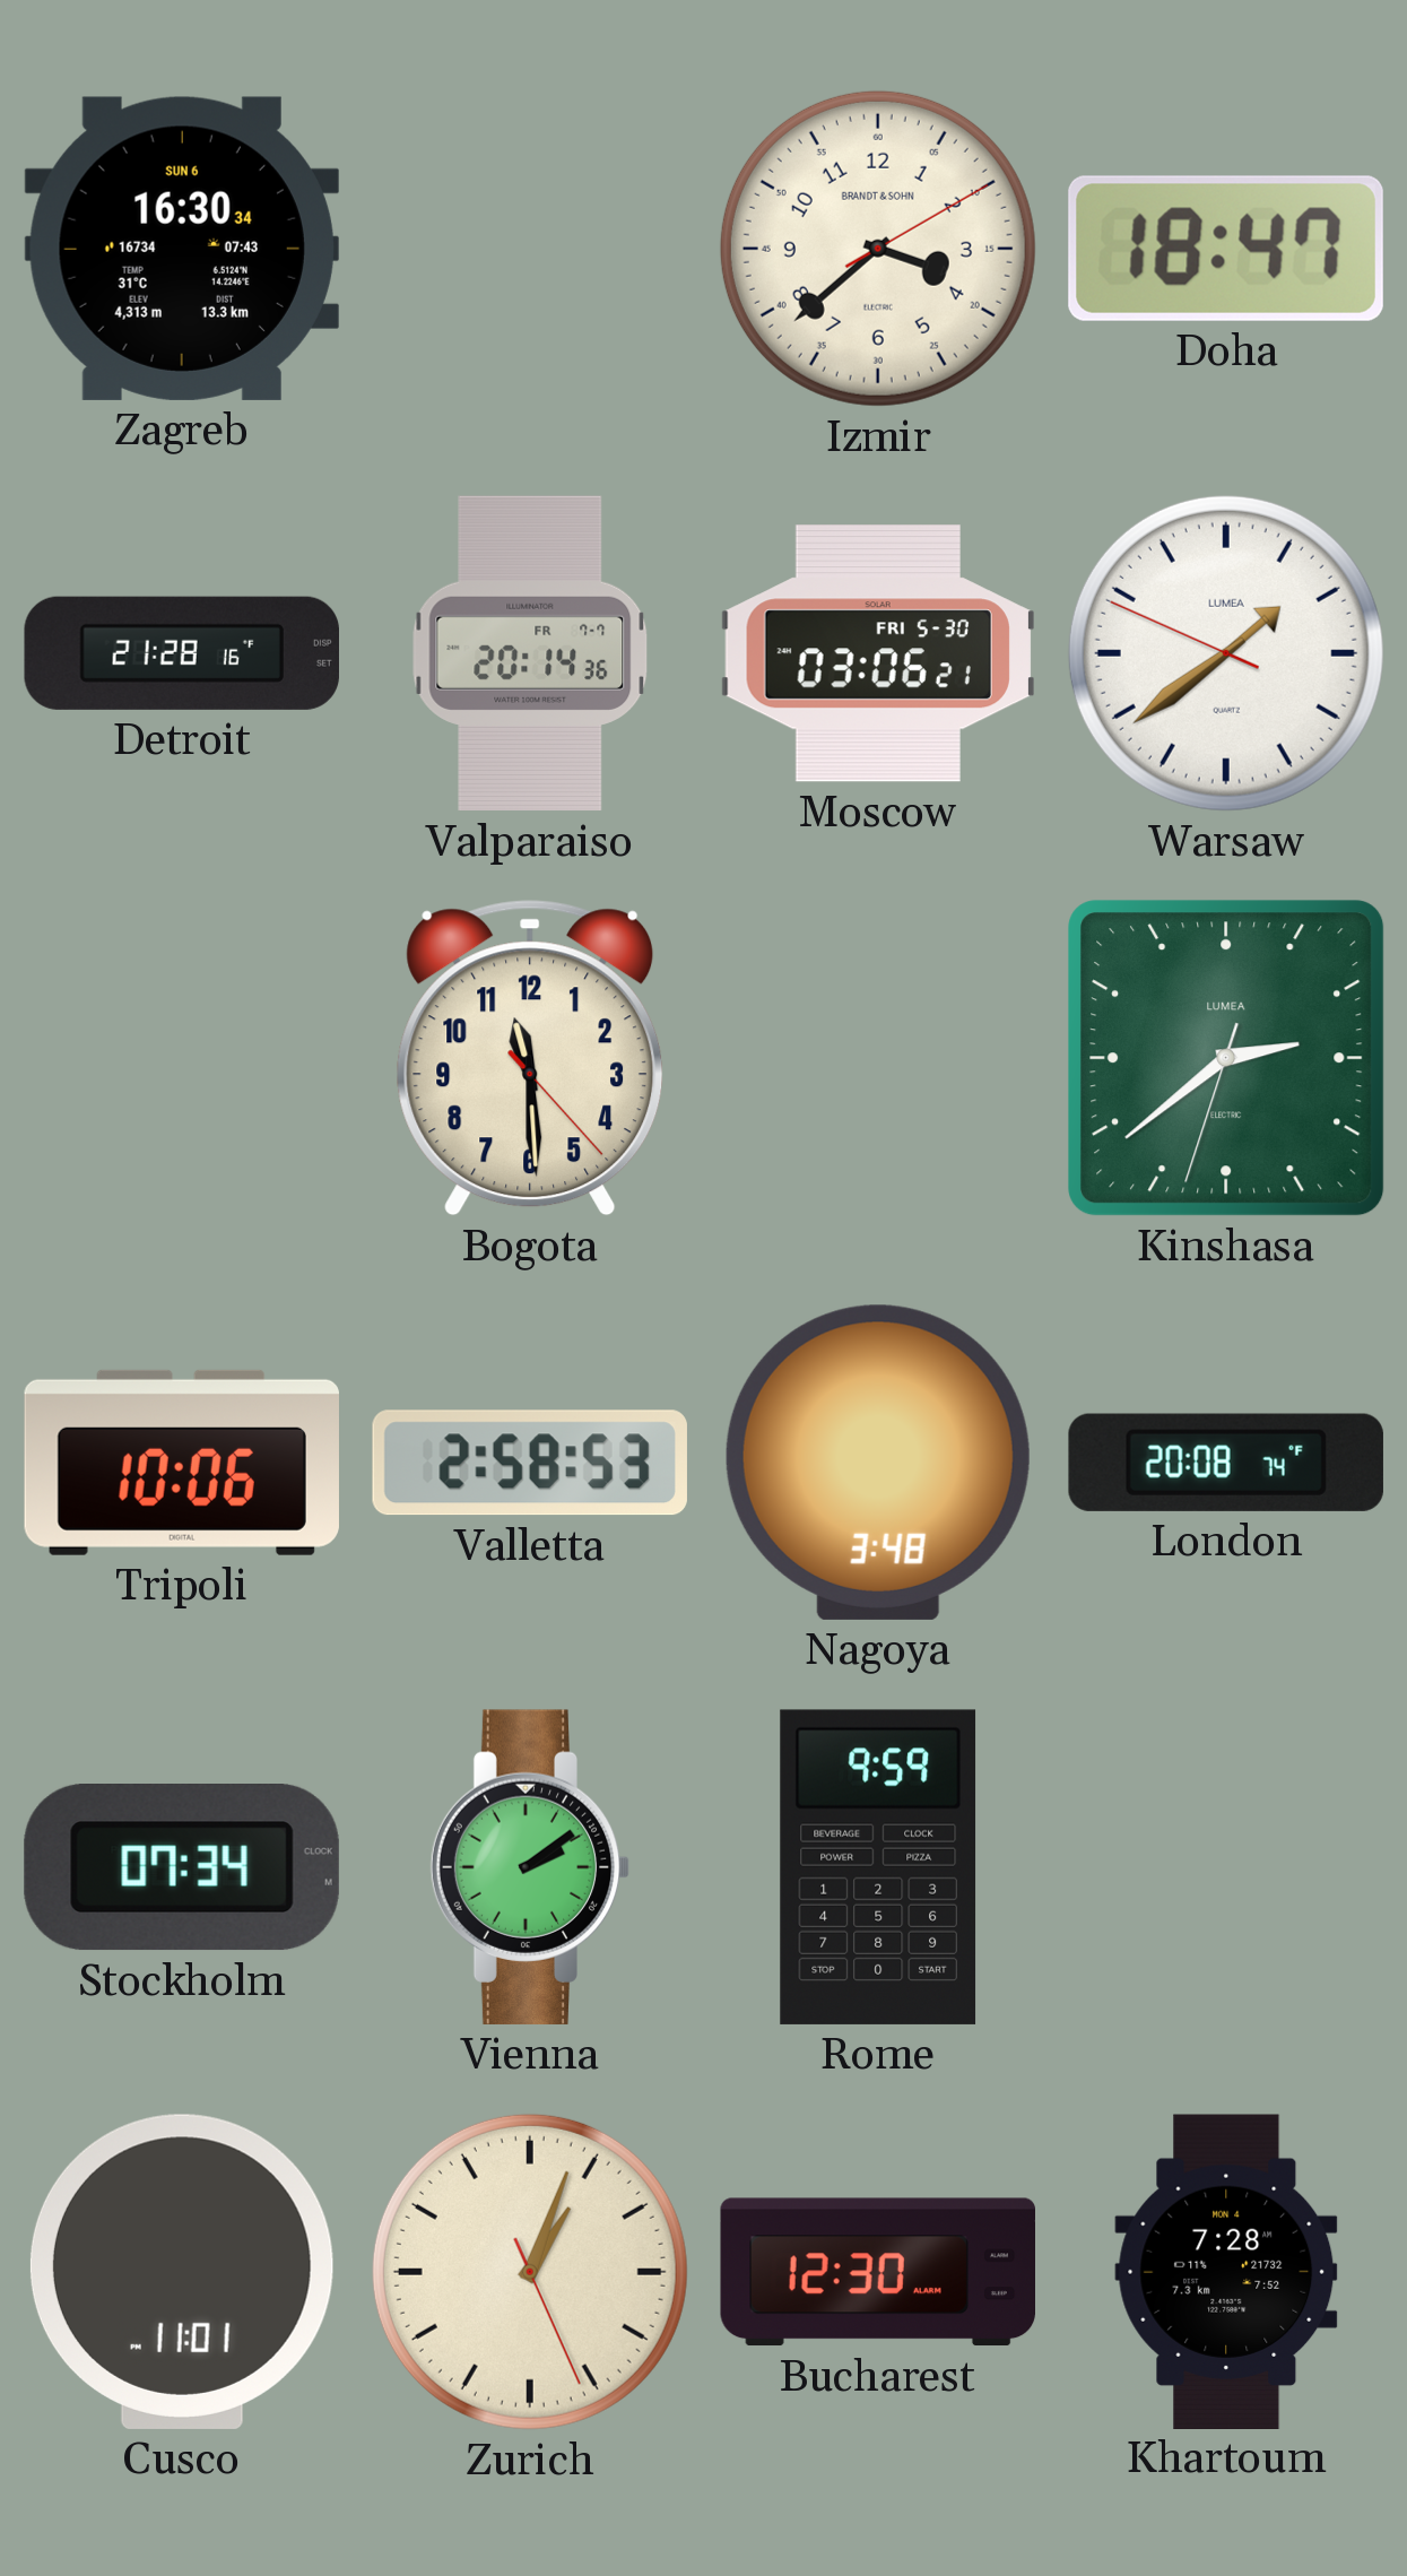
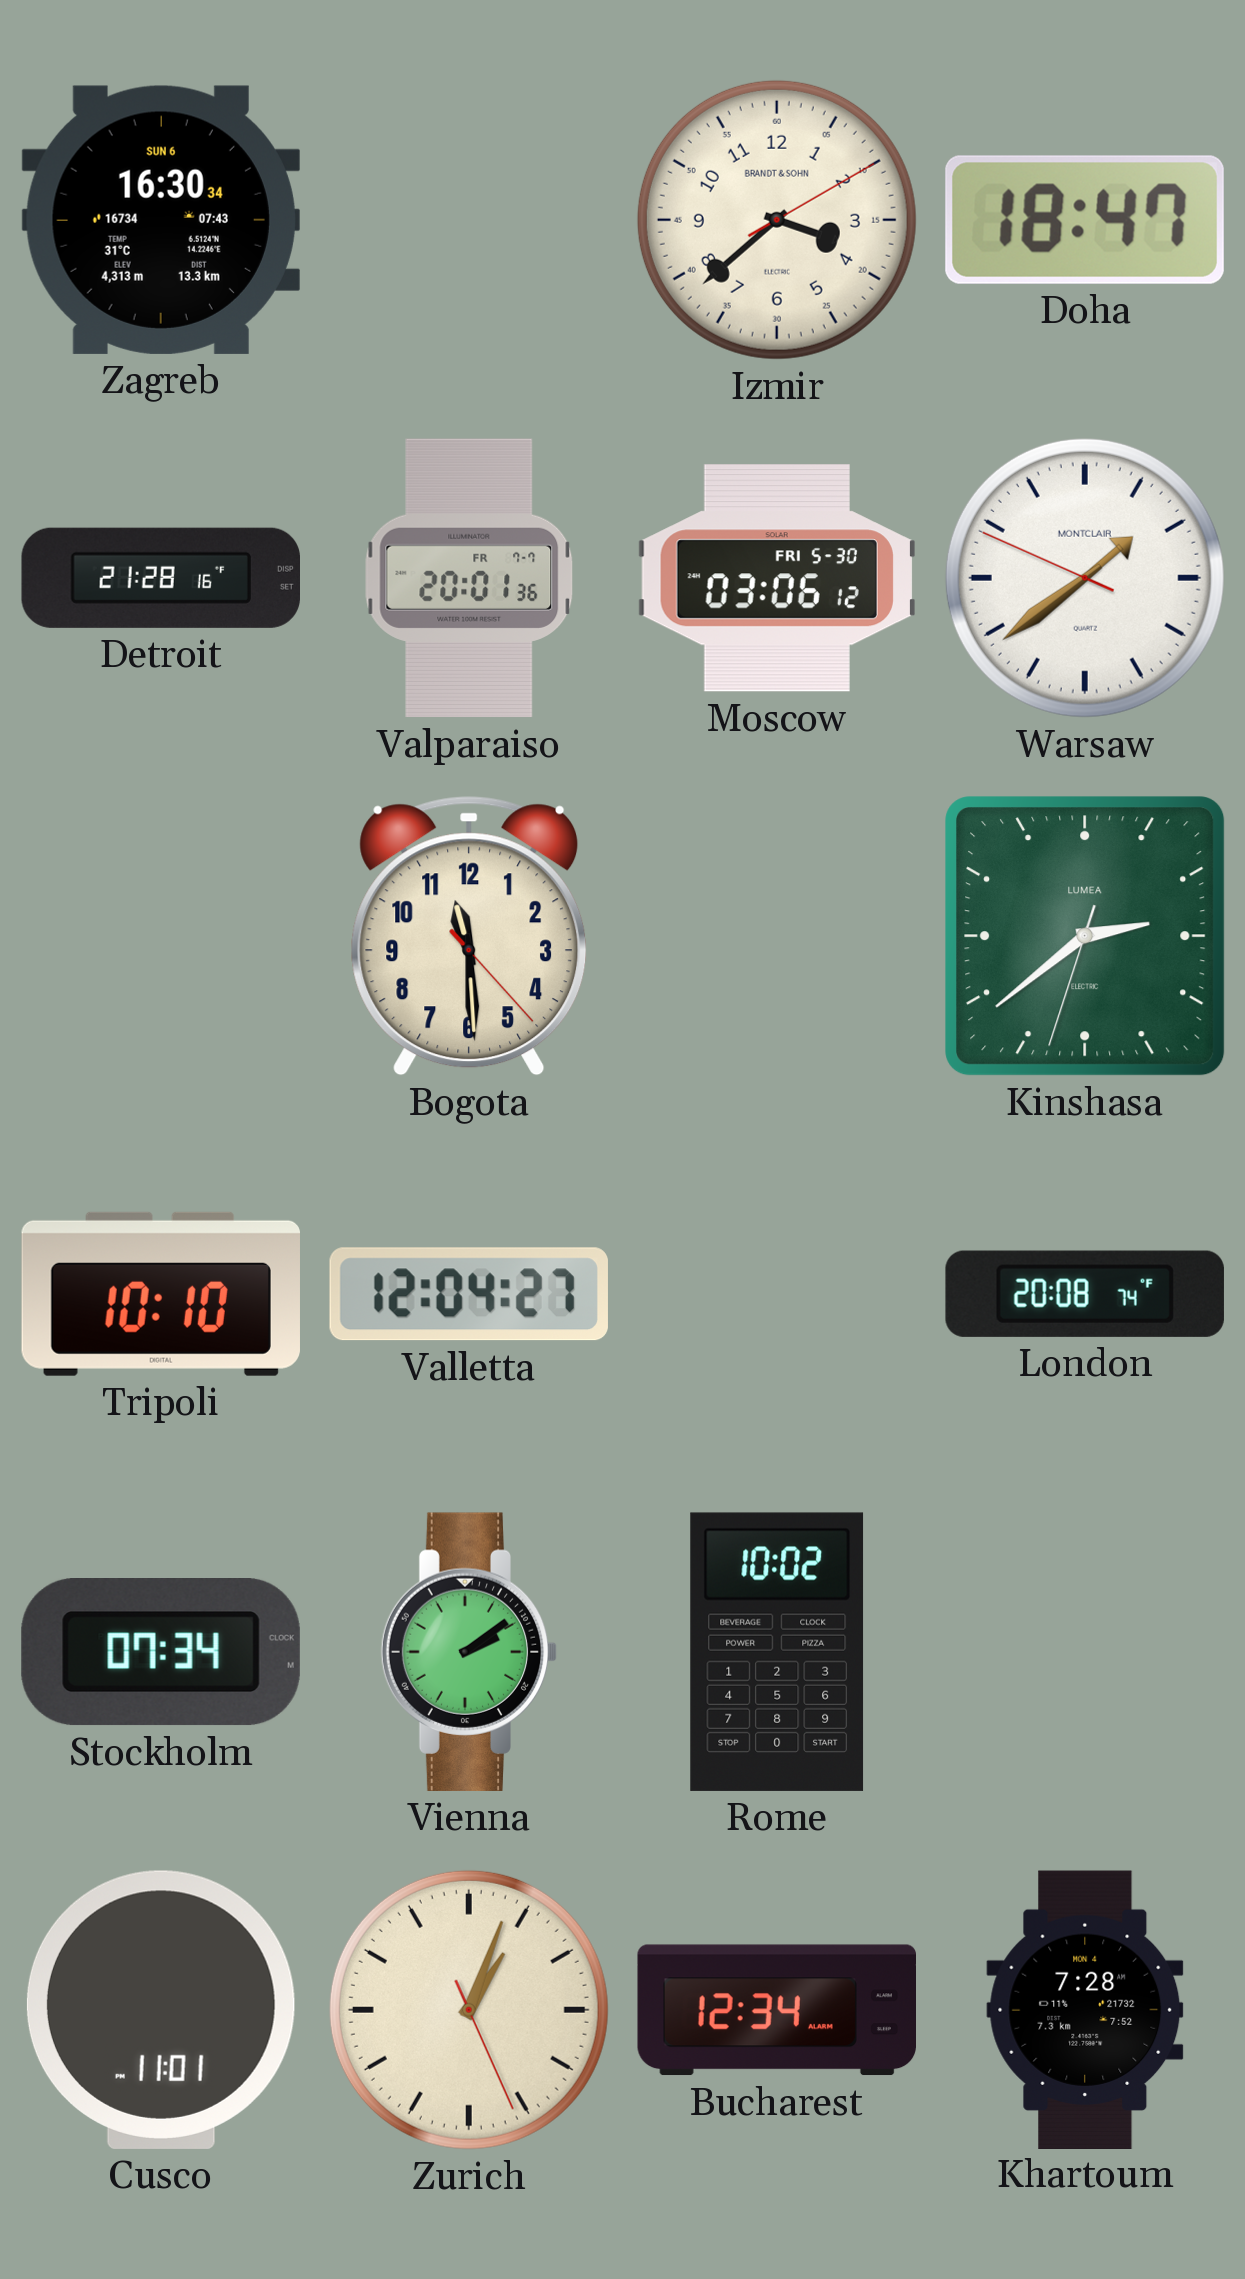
Valparaiso: 20:14 -> 20:01 (469, 578)
Moscow: 03:06:21 -> 03:06:12 (777, 578)
Warsaw brand: LUMEA -> MONTCLAIR (1085, 578)
Tripoli: 10:06 -> 10:10 (161, 1294)
Valletta: 2:58 -> 12:04 (469, 1294)
Nagoya: 3:48 -> none (878, 1463)
Rome: 9:59 -> 10:02 (777, 1652)
Bucharest: 12:30 -> 12:34 (776, 2010)
